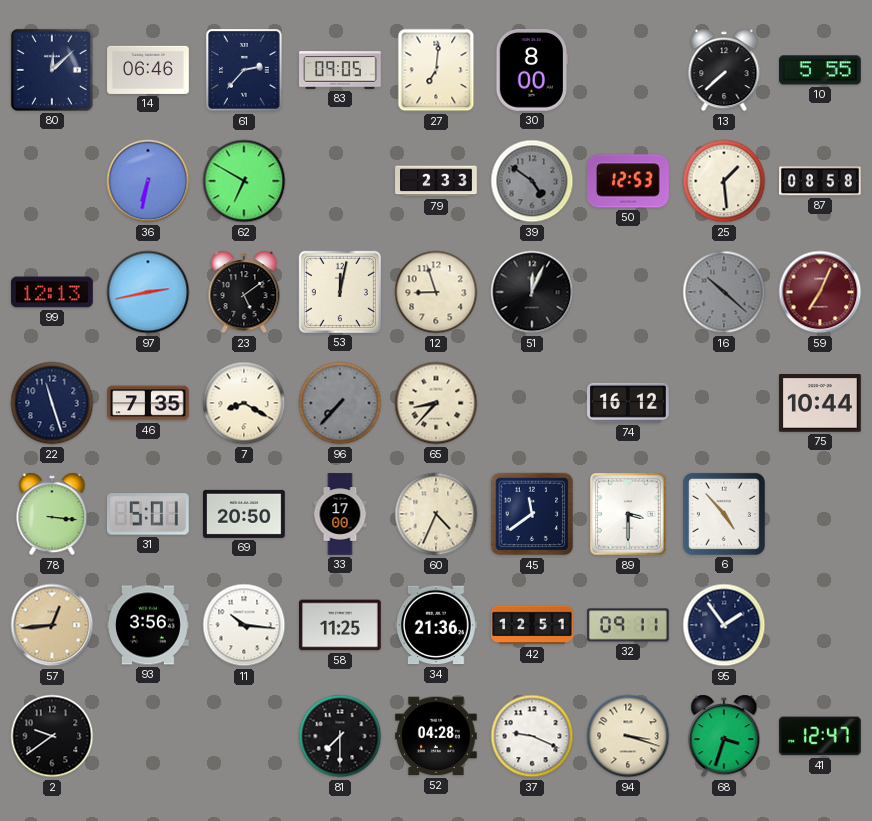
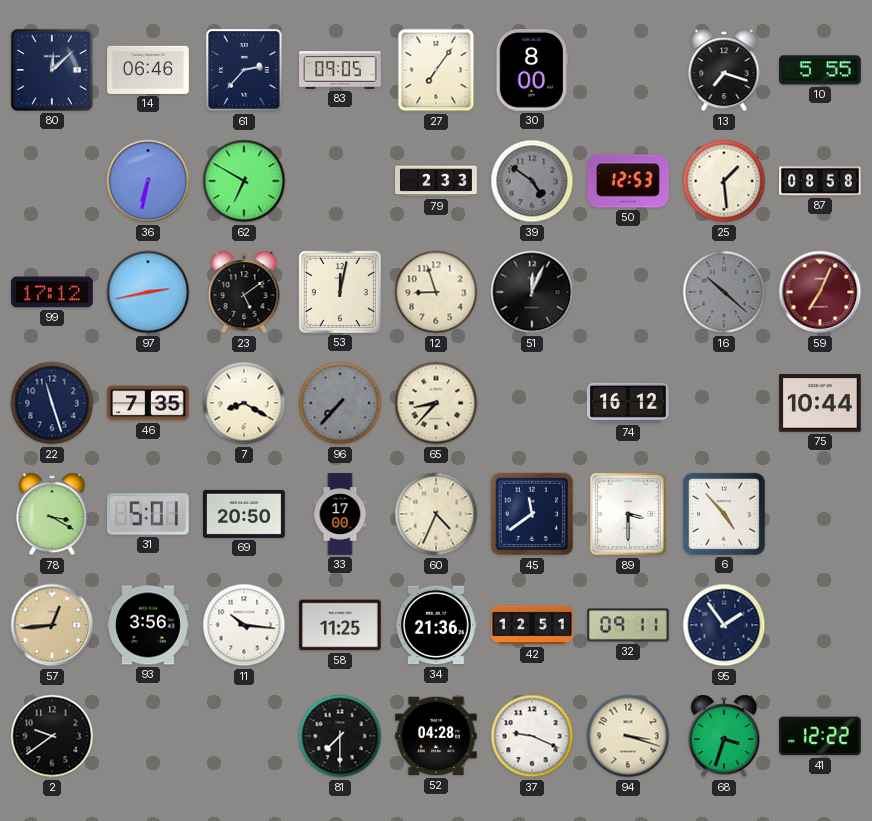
27: 7:01 -> 7:06 (436, 70)
13: 7:38 -> 7:18 (724, 70)
99: 12:13 -> 17:12 (52, 292)
78: 3:16 -> 3:20 (52, 514)
41: 12:47 -> 12:22 (821, 736)
